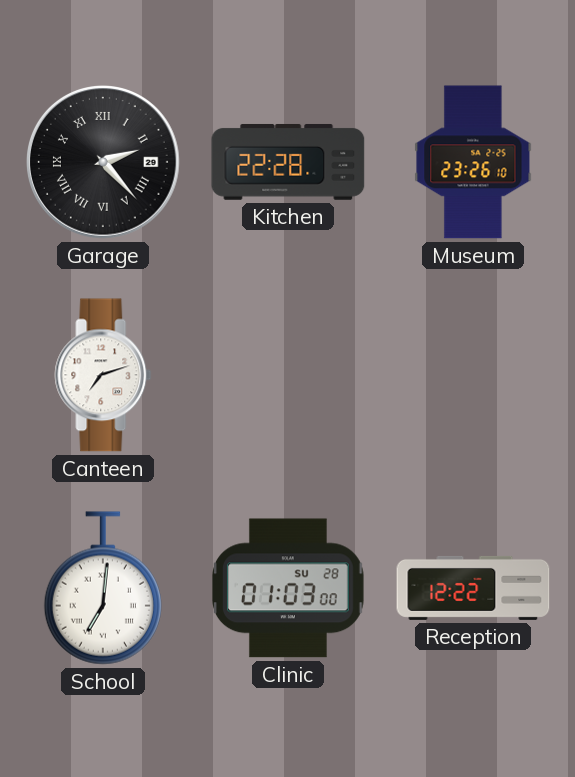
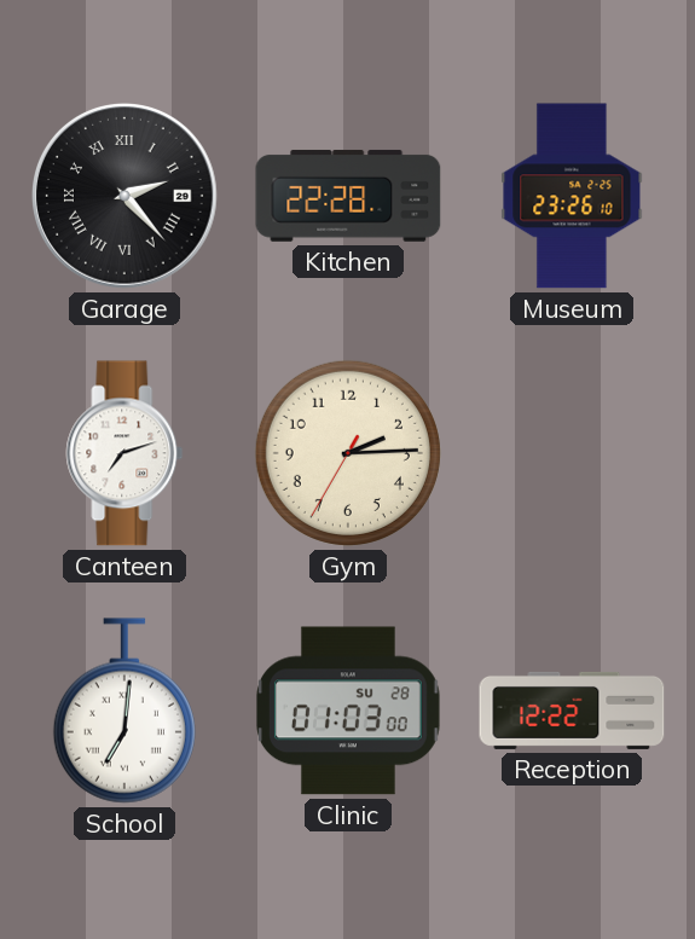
Gym: none -> 2:14 (348, 453)
